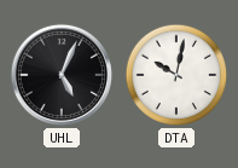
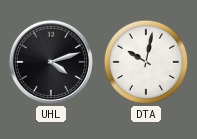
UHL: 5:04 -> 4:12 (51, 62)
